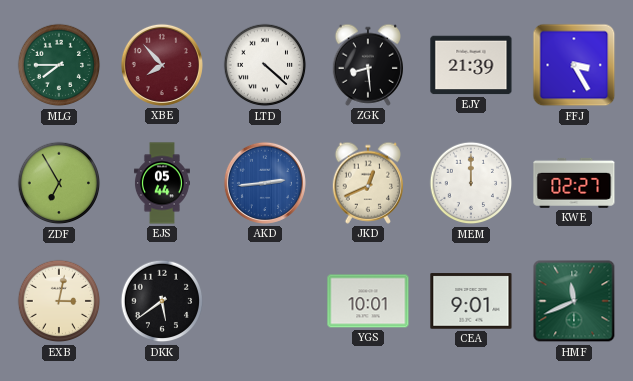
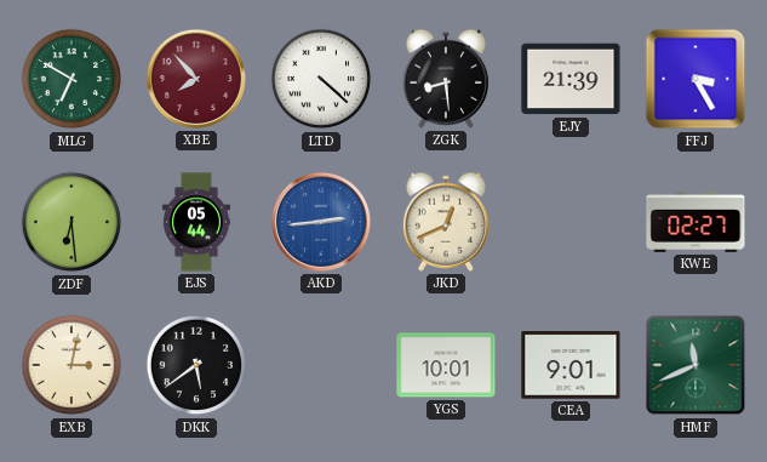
MLG: 7:45 -> 6:50 (71, 79)
ZDF: 6:55 -> 6:29 (71, 222)
MEM: 12:00 -> none (471, 183)
